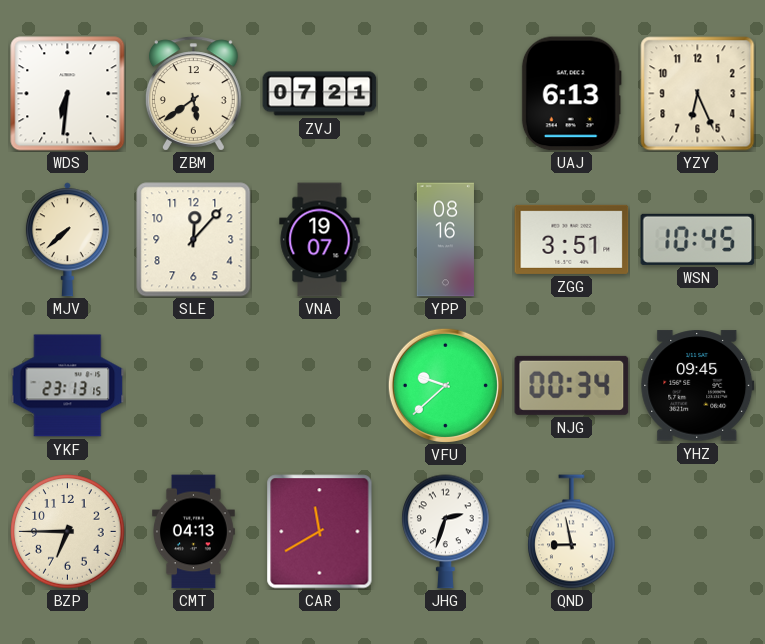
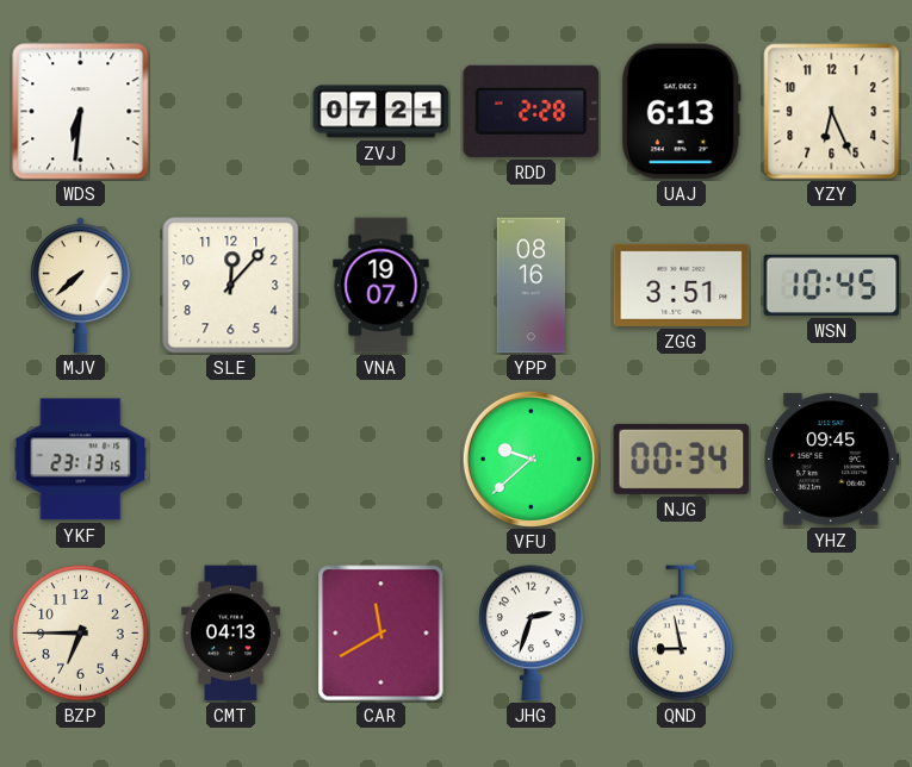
ZBM: 5:39 -> none (194, 94)
RDD: none -> 2:28 (532, 111)
